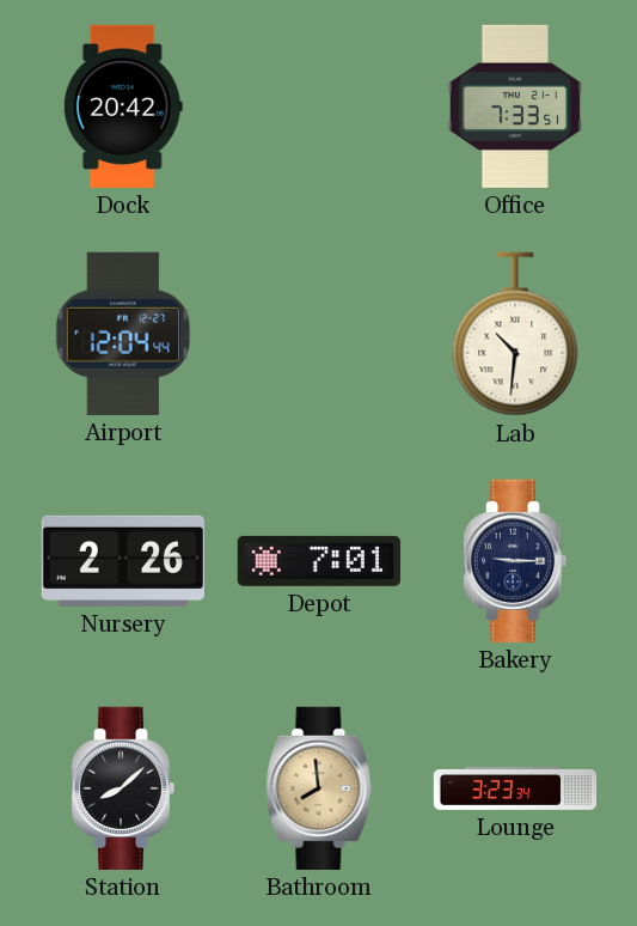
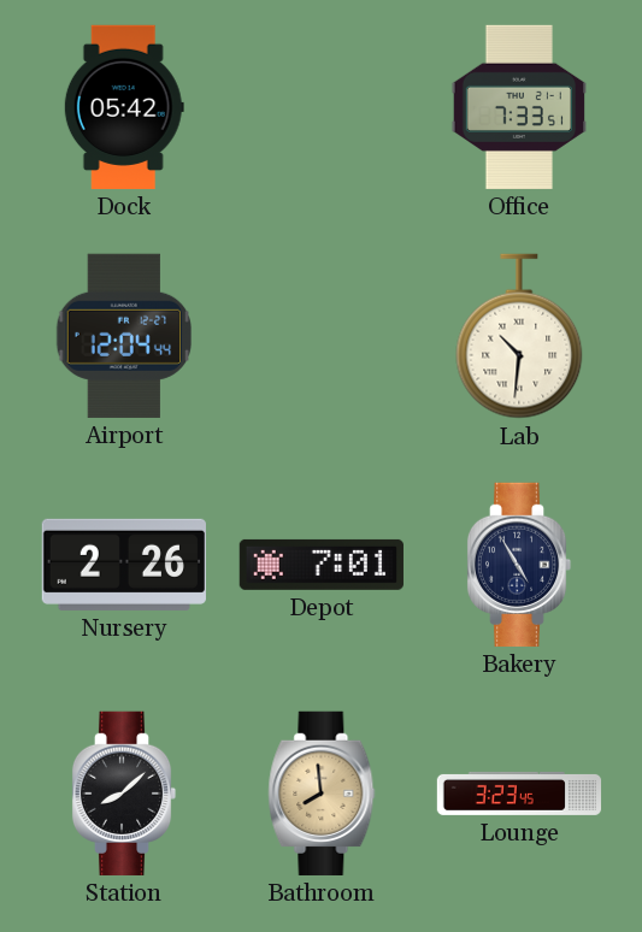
Dock: 20:42 -> 05:42 (124, 107)
Bakery: 9:15 -> 4:55 (519, 565)
Lounge: 3:23:34 -> 3:23:45 (519, 794)
